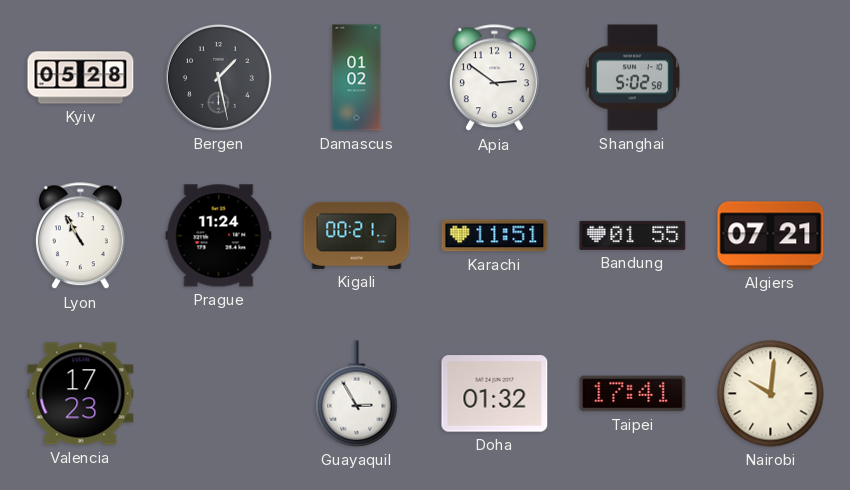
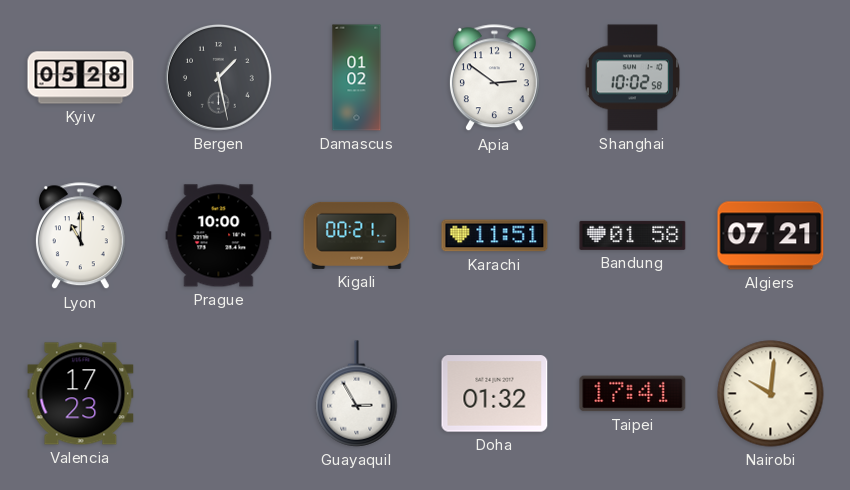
Shanghai: 5:02 -> 10:02 (633, 78)
Lyon: 10:55 -> 11:00 (80, 236)
Prague: 11:24 -> 10:00 (219, 236)
Bandung: 01:55 -> 01:58 (633, 235)
